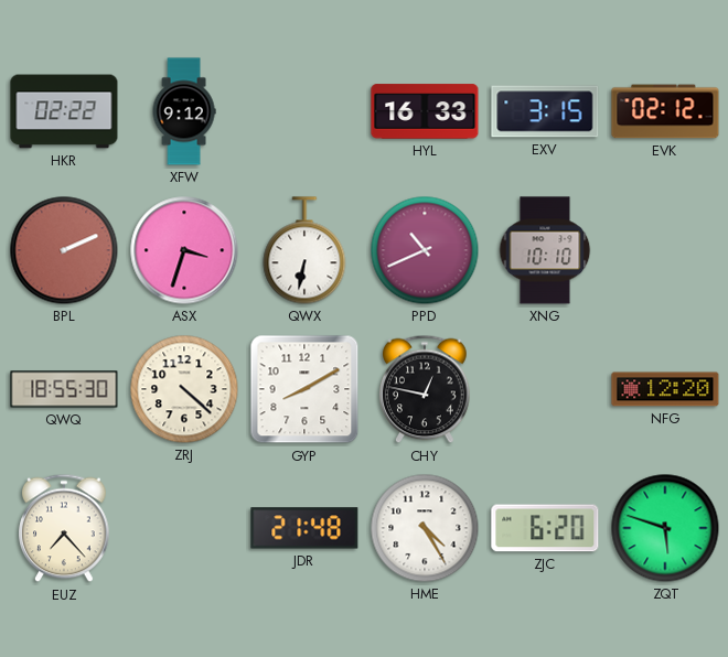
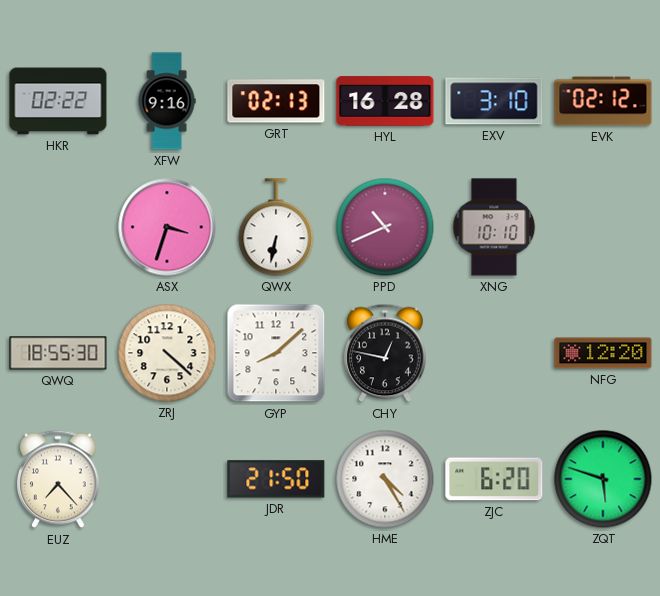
XFW: 9:12 -> 9:16 (167, 101)
GRT: none -> 02:13 (276, 101)
HYL: 16:33 -> 16:28 (385, 101)
EXV: 3:15 -> 3:10 (494, 101)
BPL: 2:11 -> none (64, 250)
GYP: 8:10 -> 8:08 (276, 353)
JDR: 21:48 -> 21:50 (276, 479)
